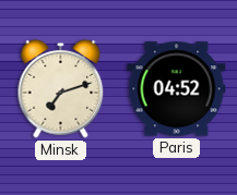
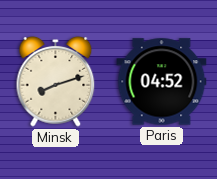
Minsk: 7:12 -> 8:12 (56, 81)
